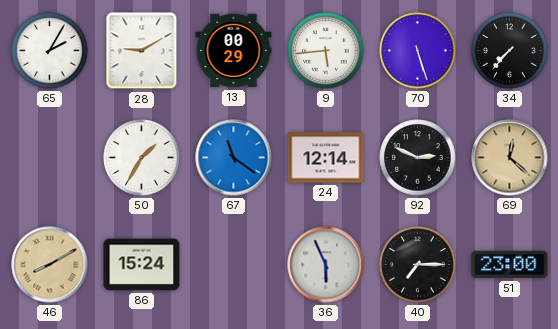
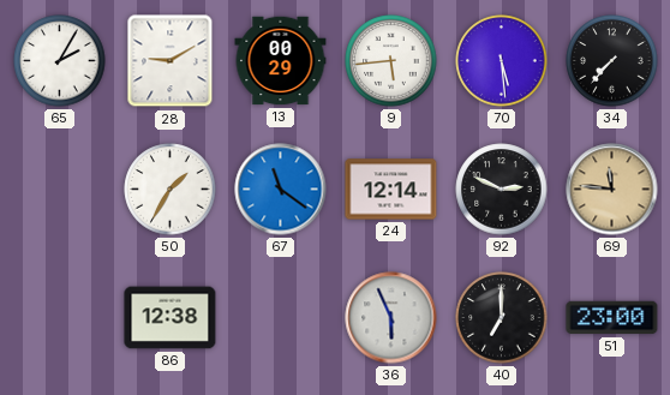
70: 5:27 -> 5:29 (502, 61)
69: 12:22 -> 11:46 (612, 190)
46: 8:10 -> none (50, 265)
86: 15:24 -> 12:38 (171, 318)
40: 7:15 -> 7:00 (502, 318)
